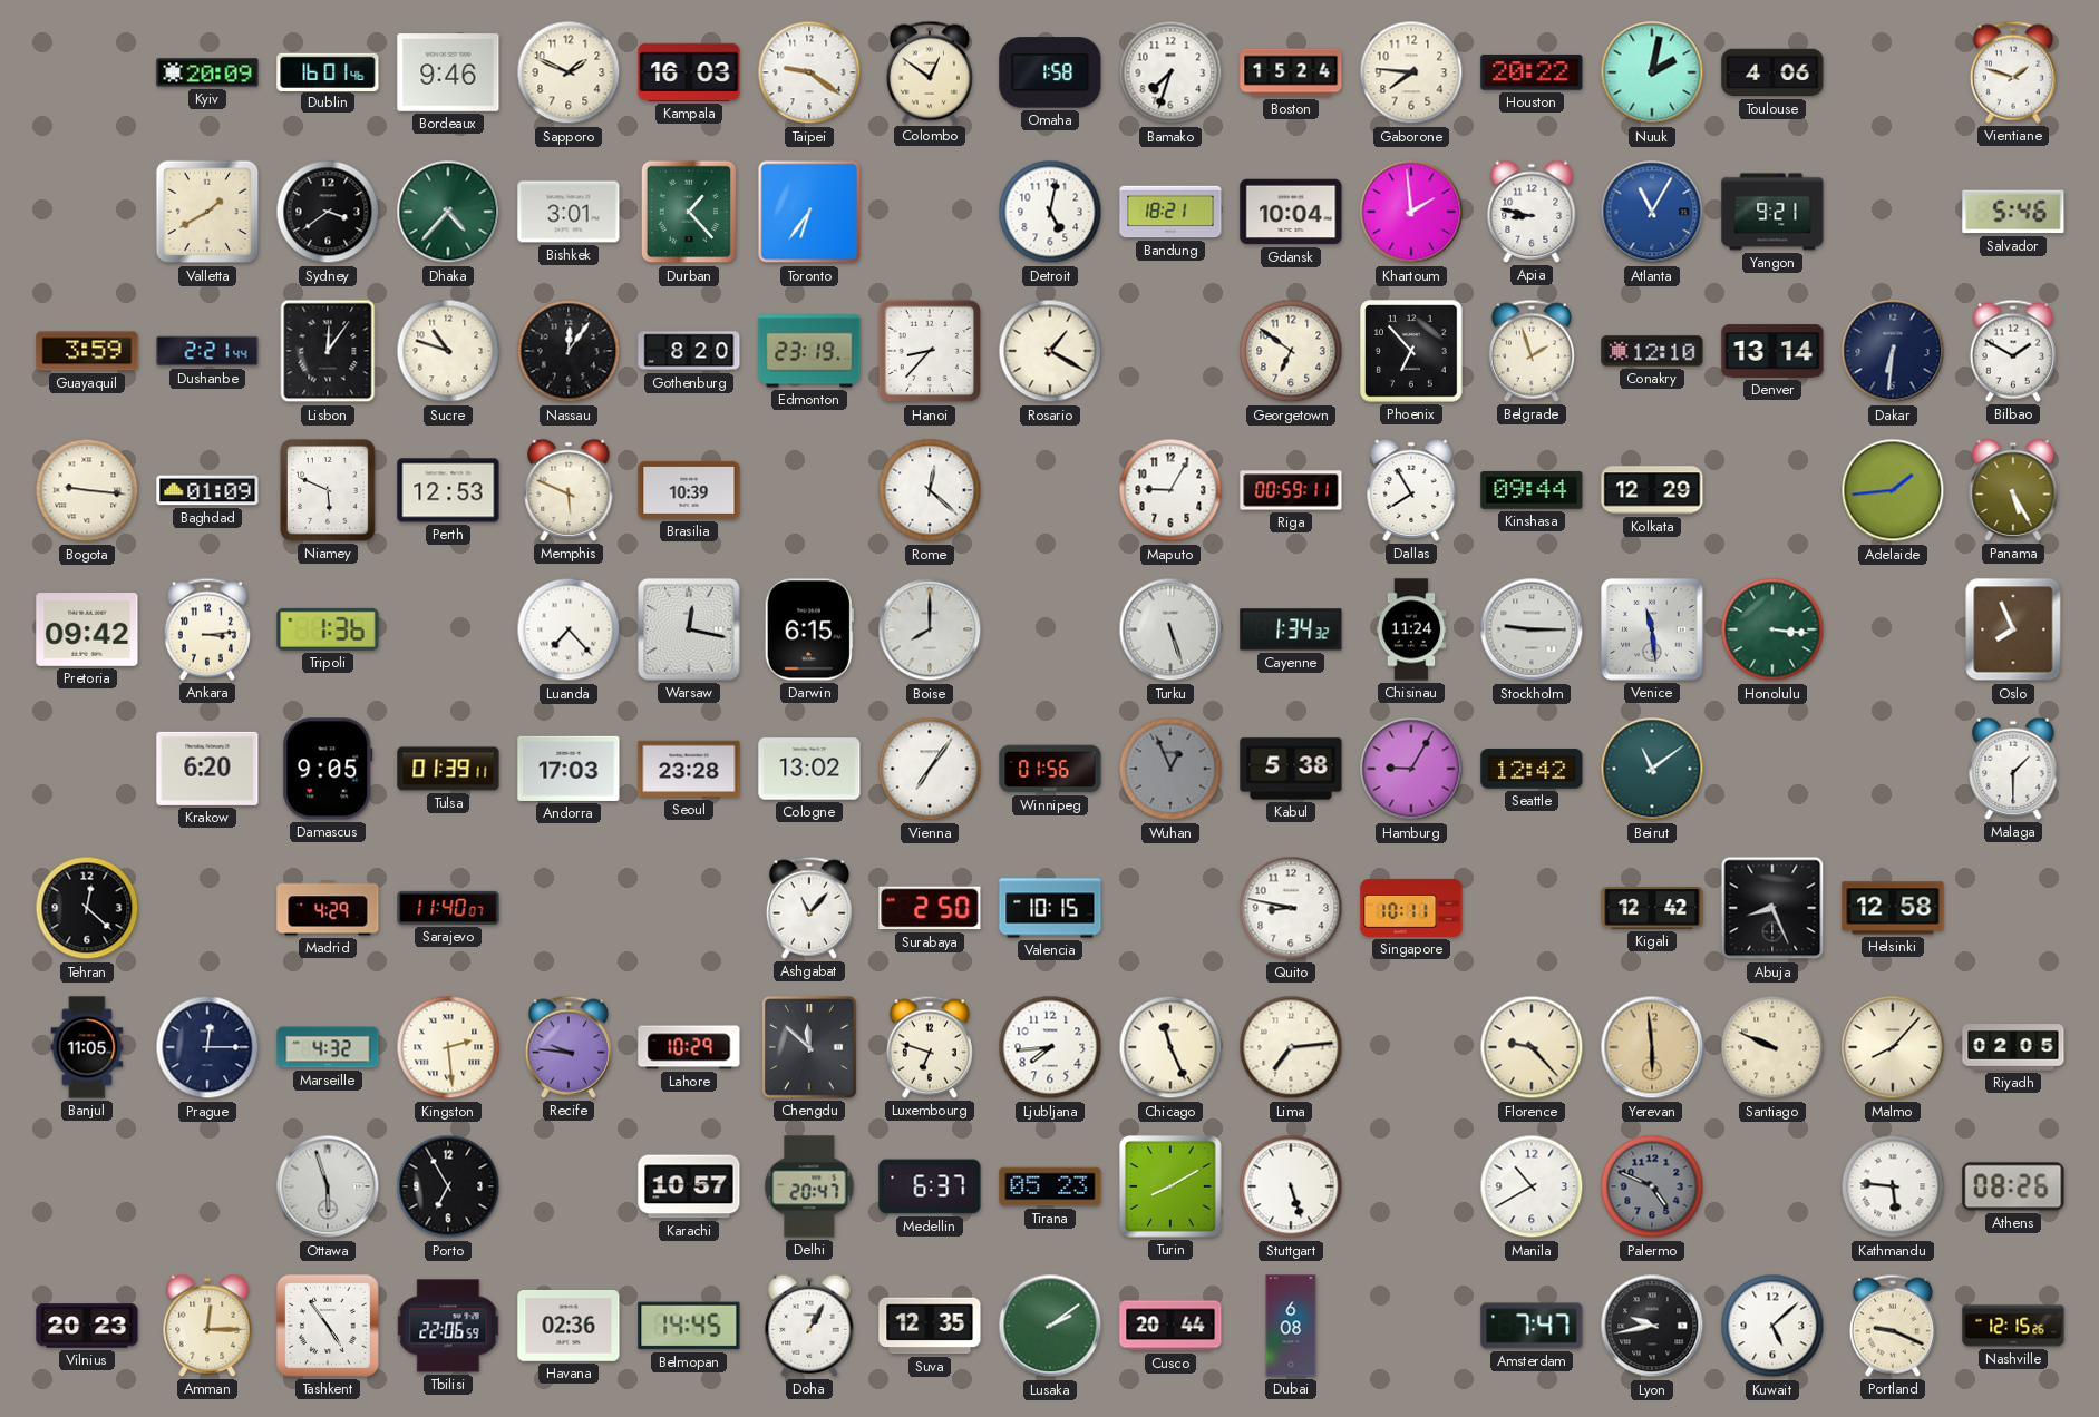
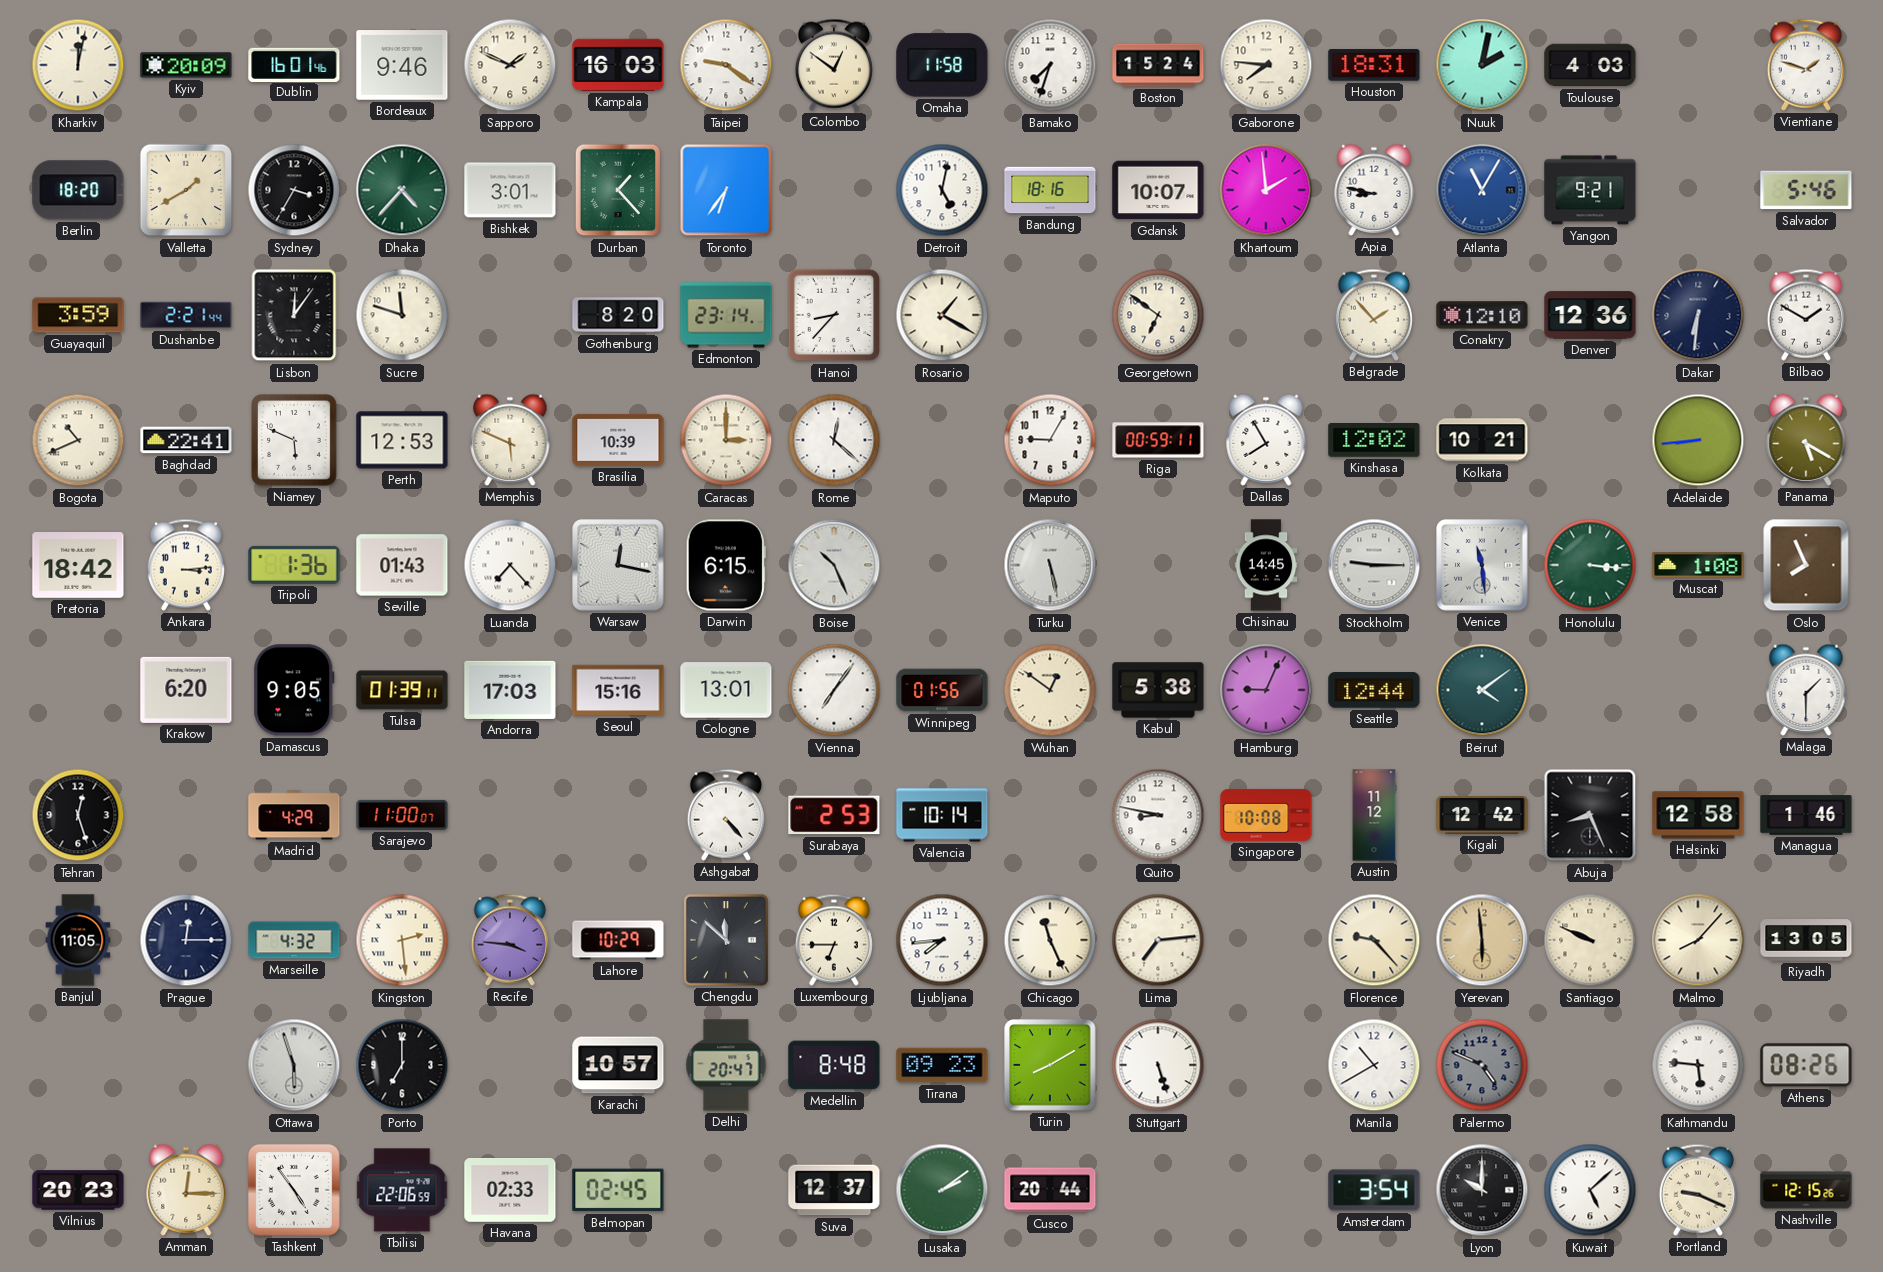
Kharkiv: none -> 12:02 (78, 65)
Omaha: 1:58 -> 11:58 (942, 65)
Houston: 20:22 -> 18:31 (1374, 65)
Toulouse: 4:06 -> 4:03 (1590, 65)
Berlin: none -> 18:20 (78, 190)
Sydney: 3:39 -> 3:35 (294, 190)
Bandung: 18:21 -> 18:16 (1050, 190)
Gdansk: 10:04 -> 10:07 (1158, 190)
Sucre: 10:48 -> 11:48 (402, 315)
Nassau: 12:06 -> none (569, 351)
Edmonton: 23:19 -> 23:14 (726, 315)
Phoenix: 6:53 -> none (1411, 351)
Belgrade: 1:57 -> 1:53 (1374, 315)
Denver: 13:14 -> 12:36 (1590, 315)
Bogota: 9:16 -> 10:41 (78, 440)
Baghdad: 01:09 -> 22:41 (186, 440)
Caracas: none -> 3:00 (726, 440)
Kinshasa: 09:44 -> 12:02 (1374, 441)
Kolkata: 12:29 -> 10:21 (1482, 440)
Adelaide: 1:44 -> 8:44 (1698, 440)
Panama: 5:25 -> 5:20 (1806, 440)
Pretoria: 09:42 -> 18:42 (78, 566)
Seville: none -> 01:43 (402, 565)
Boise: 8:00 -> 10:26 (834, 565)
Turku: 5:27 -> 5:28 (1050, 565)
Cayenne: 1:34 -> none (1291, 629)
Chisinau: 11:24 -> 14:45 (1266, 565)
Muscat: none -> 1:08 (1698, 565)
Seoul: 23:28 -> 15:16 (618, 690)
Cologne: 13:02 -> 13:01 (726, 690)
Wuhan: 12:56 -> 12:51 (1050, 690)
Wuhan dial: grey -> cream (1050, 690)
Hamburg: 9:05 -> 9:04 (1266, 690)
Seattle: 12:42 -> 12:44 (1374, 690)
Beirut: 11:09 -> 4:09 (1482, 690)
Tehran: 12:22 -> 12:27 (78, 815)
Sarajevo: 11:40 -> 11:00 (402, 815)
Ashgabat: 11:07 -> 4:23 (726, 815)
Surabaya: 2:50 -> 2:53 (834, 815)
Valencia: 10:15 -> 10:14 (942, 815)
Singapore: 10:11 -> 10:08 (1266, 815)
Austin: none -> 11:12 (1374, 815)
Managua: none -> 1:46 (1806, 815)
Recife: 9:46 -> 3:46 (510, 940)
Luxembourg: 6:48 -> 6:45 (834, 940)
Riyadh: 02:05 -> 13:05 (1806, 940)
Porto: 6:55 -> 7:00 (402, 1065)
Medellin: 6:37 -> 8:48 (834, 1065)
Tirana: 05:23 -> 09:23 (942, 1065)
Havana: 02:36 -> 02:33 (510, 1191)
Belmopan: 14:45 -> 02:45 (618, 1190)
Doha: 1:05 -> none (809, 1326)
Suva: 12:35 -> 12:37 (834, 1190)
Dubai: 6:08 -> none (1291, 1326)
Amsterdam: 7:47 -> 3:54 (1374, 1190)
Lyon: 9:43 -> 10:00 (1482, 1190)
